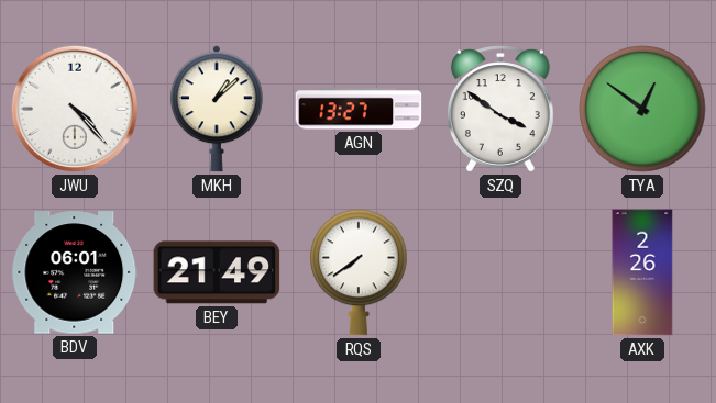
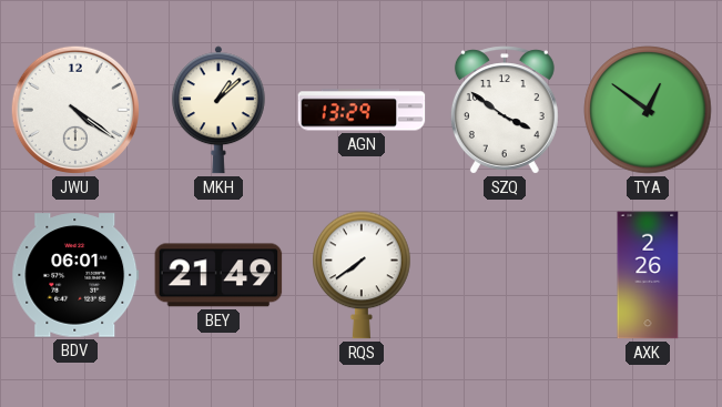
JWU: 4:23 -> 4:21 (75, 110)
AGN: 13:27 -> 13:29 (362, 110)
